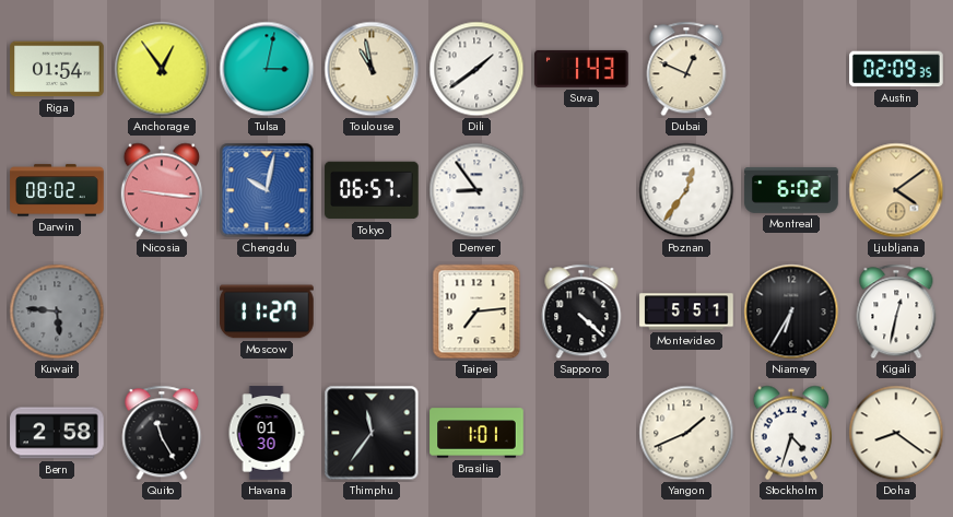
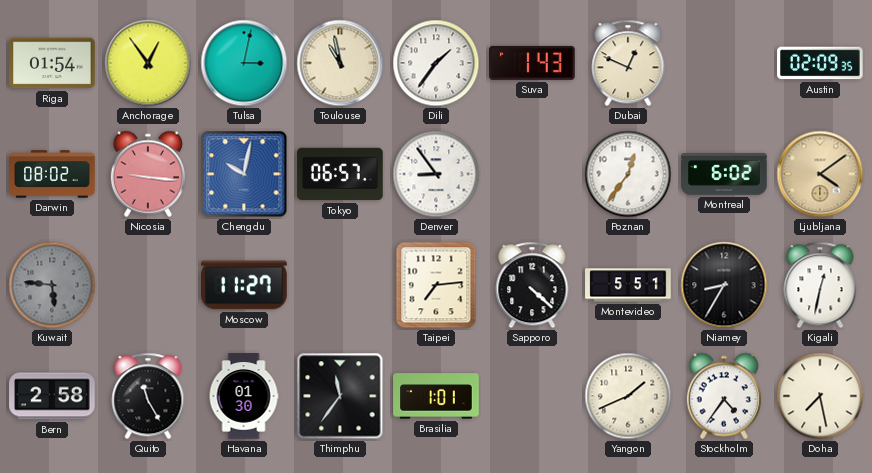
Dili: 1:39 -> 1:36 (436, 63)
Niamey: 6:35 -> 8:35 (724, 285)
Stockholm: 4:33 -> 4:36 (724, 396)
Doha: 8:21 -> 7:28 (820, 396)
